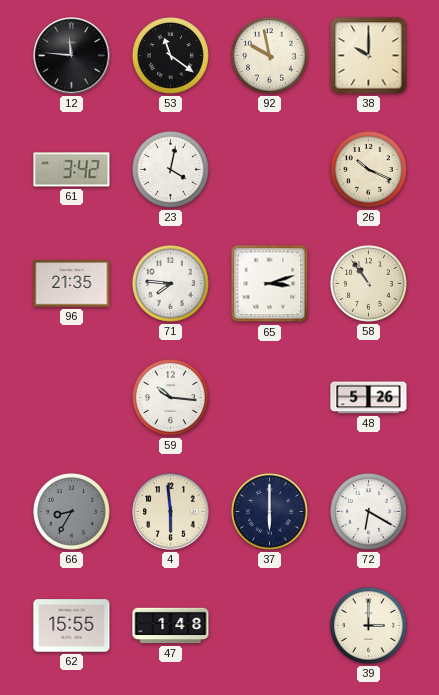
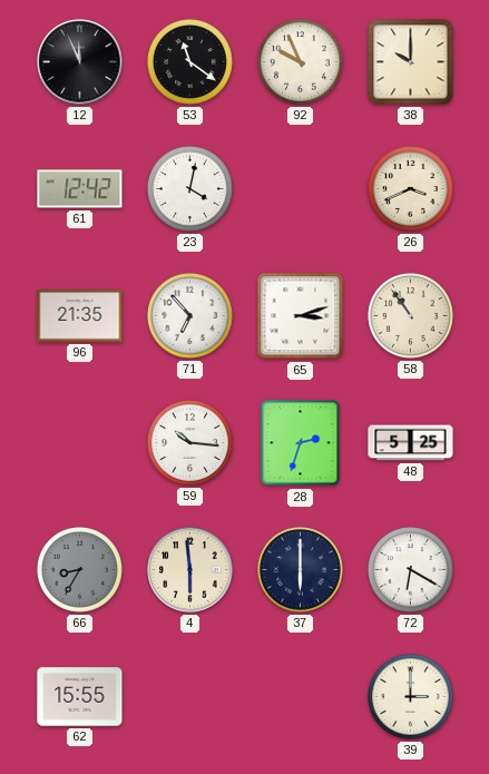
12: 11:46 -> 11:56 (80, 62)
92: 9:58 -> 9:56 (301, 62)
61: 3:42 -> 12:42 (80, 189)
26: 10:19 -> 3:41 (411, 189)
71: 7:46 -> 6:53 (190, 316)
28: none -> 2:33 (301, 443)
48: 5:26 -> 5:25 (411, 443)
47: 1:48 -> none (171, 626)
